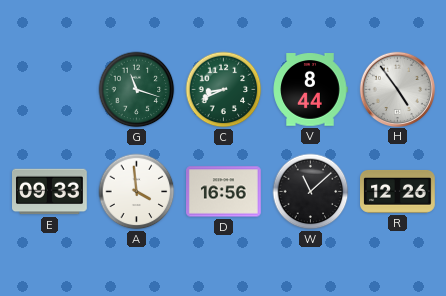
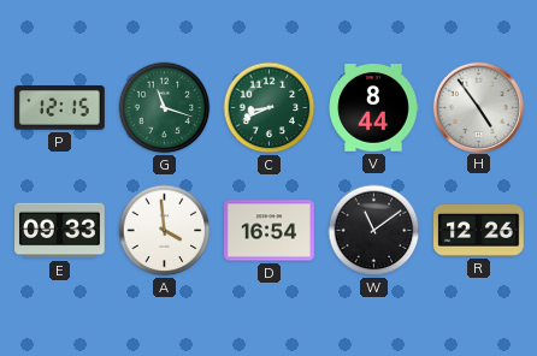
P: none -> 12:15 (60, 108)
D: 16:56 -> 16:54 (270, 231)
W: 11:08 -> 11:09 (374, 231)
